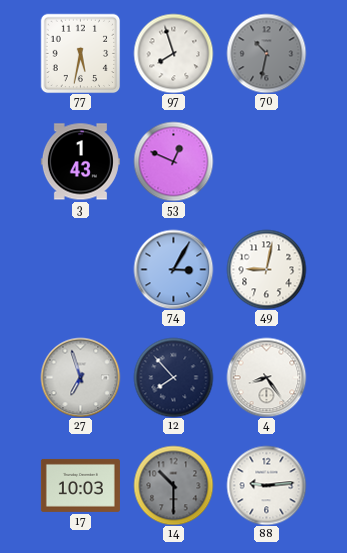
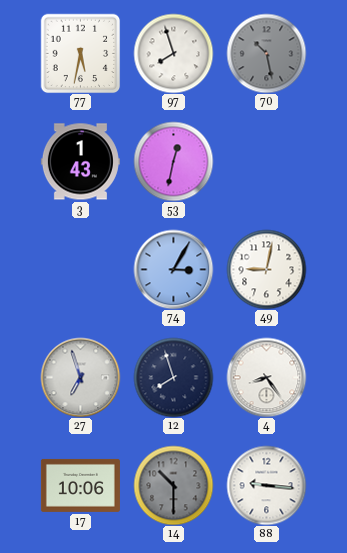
70: 10:32 -> 10:28 (266, 53)
53: 12:49 -> 12:32 (173, 161)
12: 7:53 -> 7:57 (173, 377)
17: 10:03 -> 10:06 (80, 485)
88: 9:14 -> 9:16 (266, 485)
